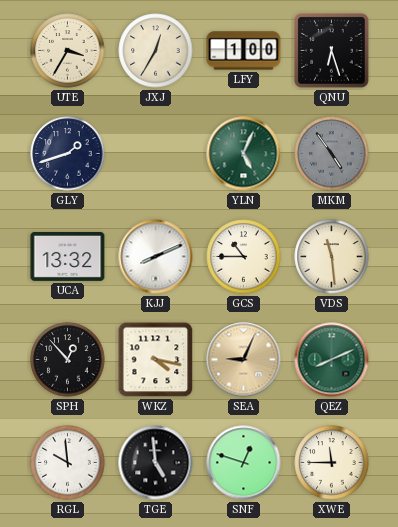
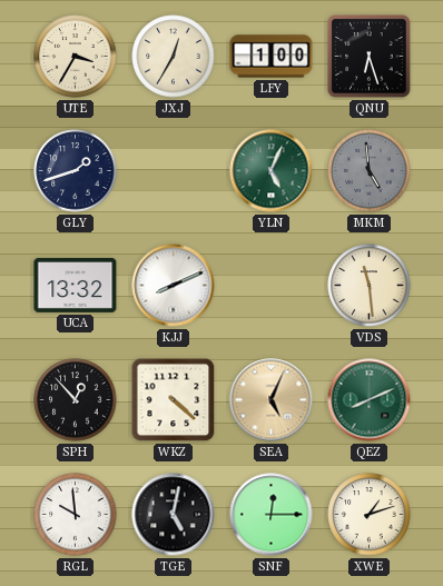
MKM: 4:54 -> 4:59 (370, 171)
GCS: 10:45 -> none (244, 257)
WKZ: 4:17 -> 4:22 (174, 400)
SEA: 9:04 -> 5:04 (272, 400)
TGE: 4:59 -> 5:02 (174, 515)
SNF: 12:48 -> 12:15 (272, 515)
XWE: 11:45 -> 1:12 (370, 515)
